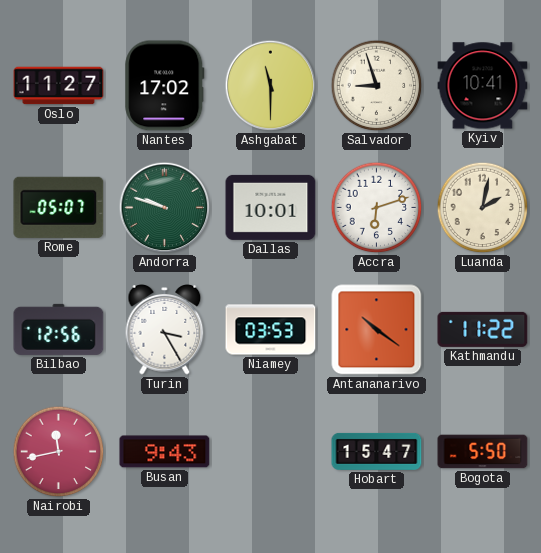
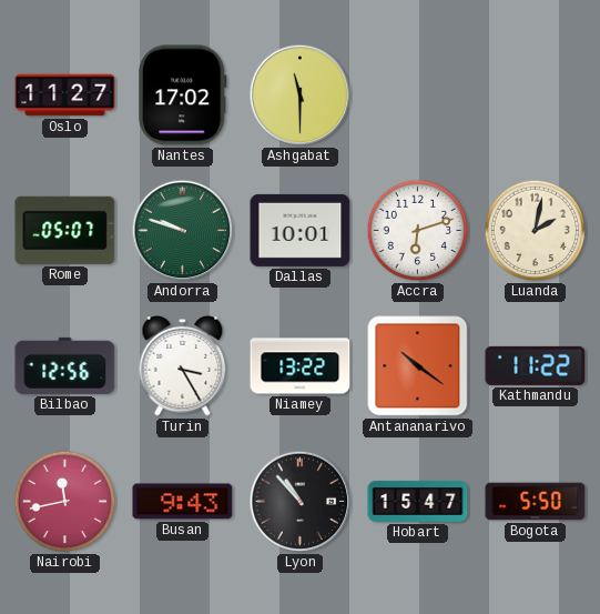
Salvador: 8:57 -> none (377, 86)
Kyiv: 10:41 -> none (483, 86)
Niamey: 03:53 -> 13:22 (301, 366)
Lyon: none -> 10:53 (301, 502)
